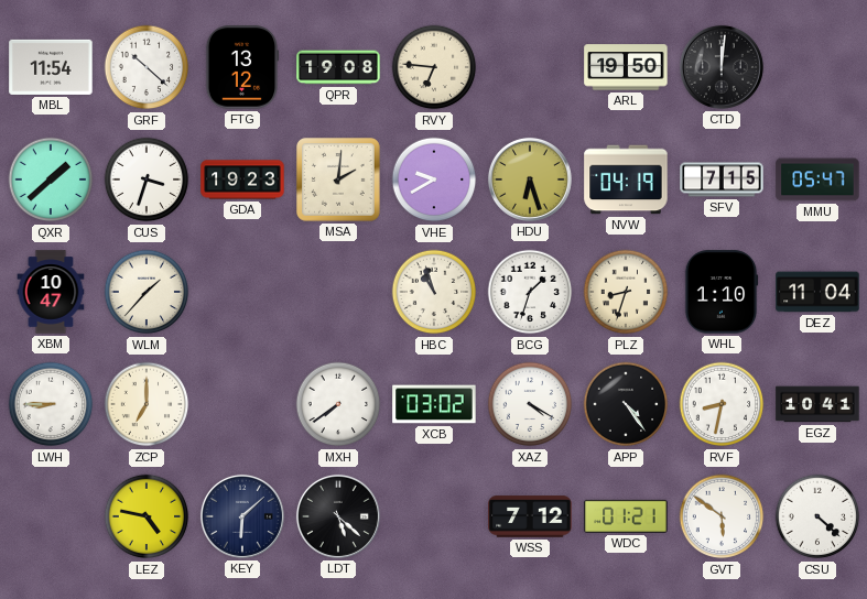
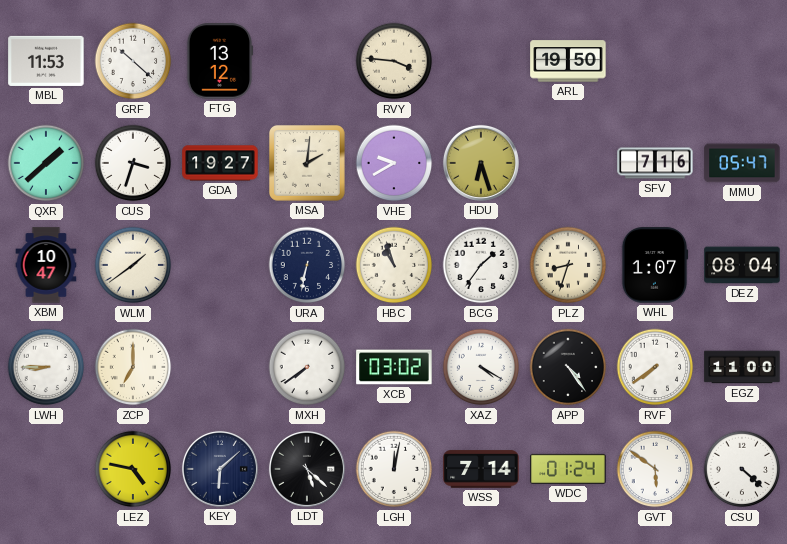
MBL: 11:54 -> 11:53 (46, 61)
QPR: 19:08 -> none (338, 67)
RVY: 6:46 -> 3:46 (394, 61)
CTD: 12:01 -> none (722, 67)
GDA: 19:23 -> 19:27 (220, 163)
NVW: 04:19 -> none (626, 179)
SFV: 7:15 -> 7:16 (655, 163)
WLM: 1:37 -> 1:39 (133, 265)
URA: none -> 6:32 (307, 265)
BCG: 1:33 -> 1:36 (481, 265)
WHL: 1:10 -> 1:07 (655, 265)
DEZ: 11:04 -> 08:04 (742, 265)
RVF: 8:32 -> 7:39 (655, 367)
EGZ: 10:41 -> 11:00 (742, 367)
LGH: none -> 12:02 (394, 469)
WSS: 7:12 -> 7:14 (481, 469)
WDC: 01:21 -> 01:24 (568, 469)
